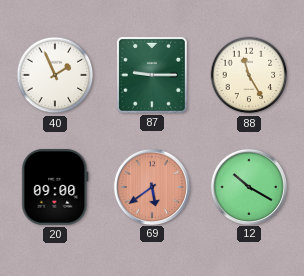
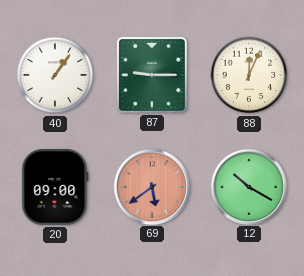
40: 1:56 -> 1:06 (55, 75)
88: 11:25 -> 12:04 (249, 75)
